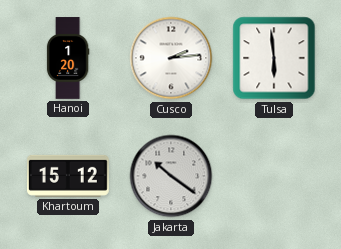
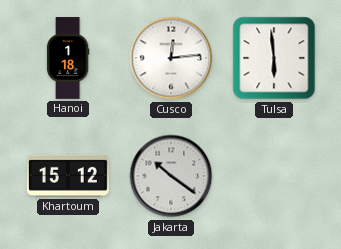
Hanoi: 1:20 -> 1:18 (68, 58)
Cusco: 2:14 -> 12:14 (171, 58)
